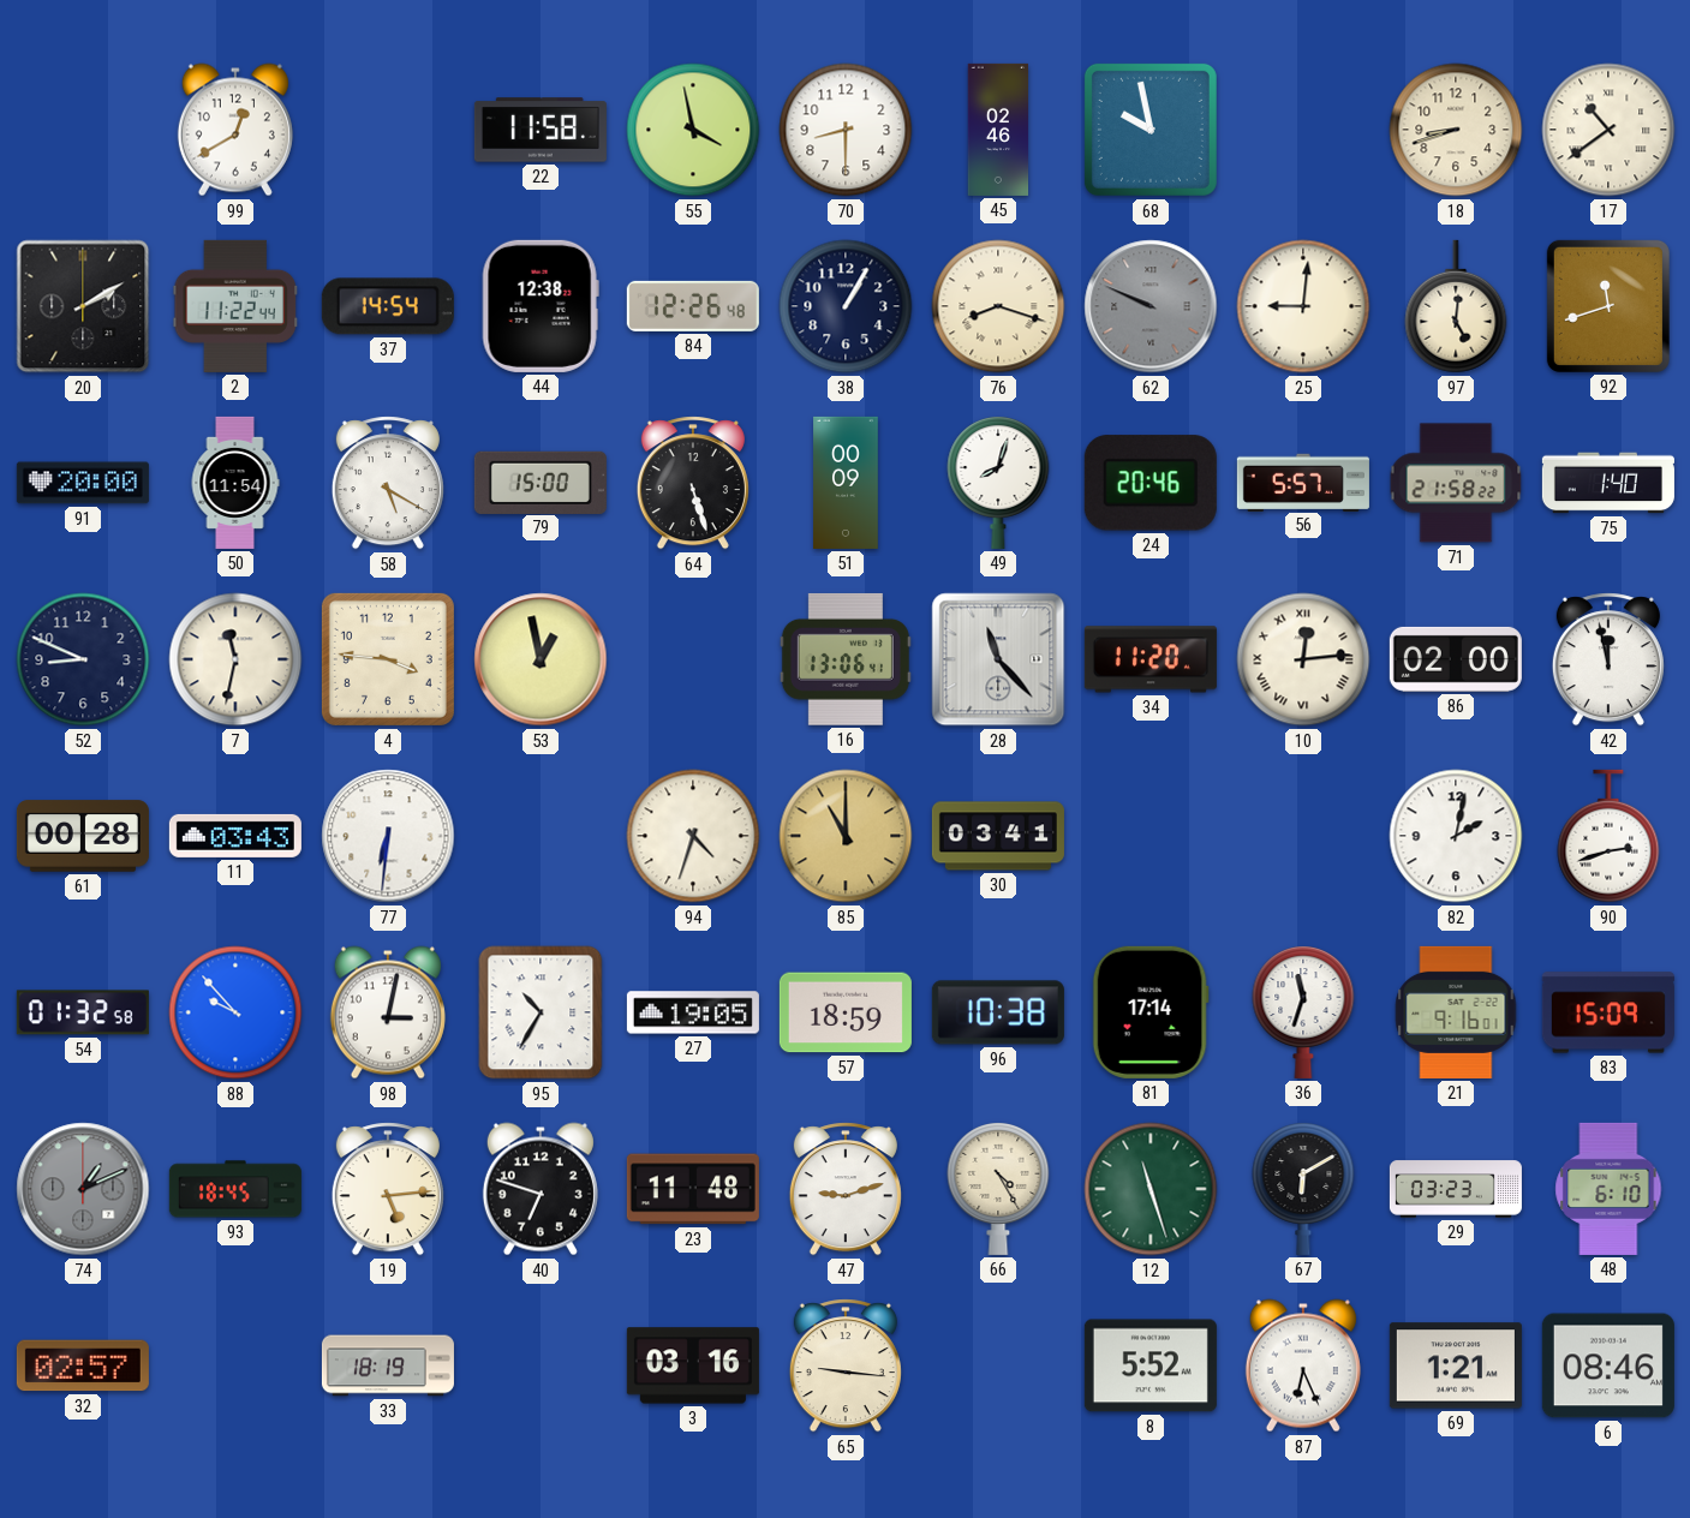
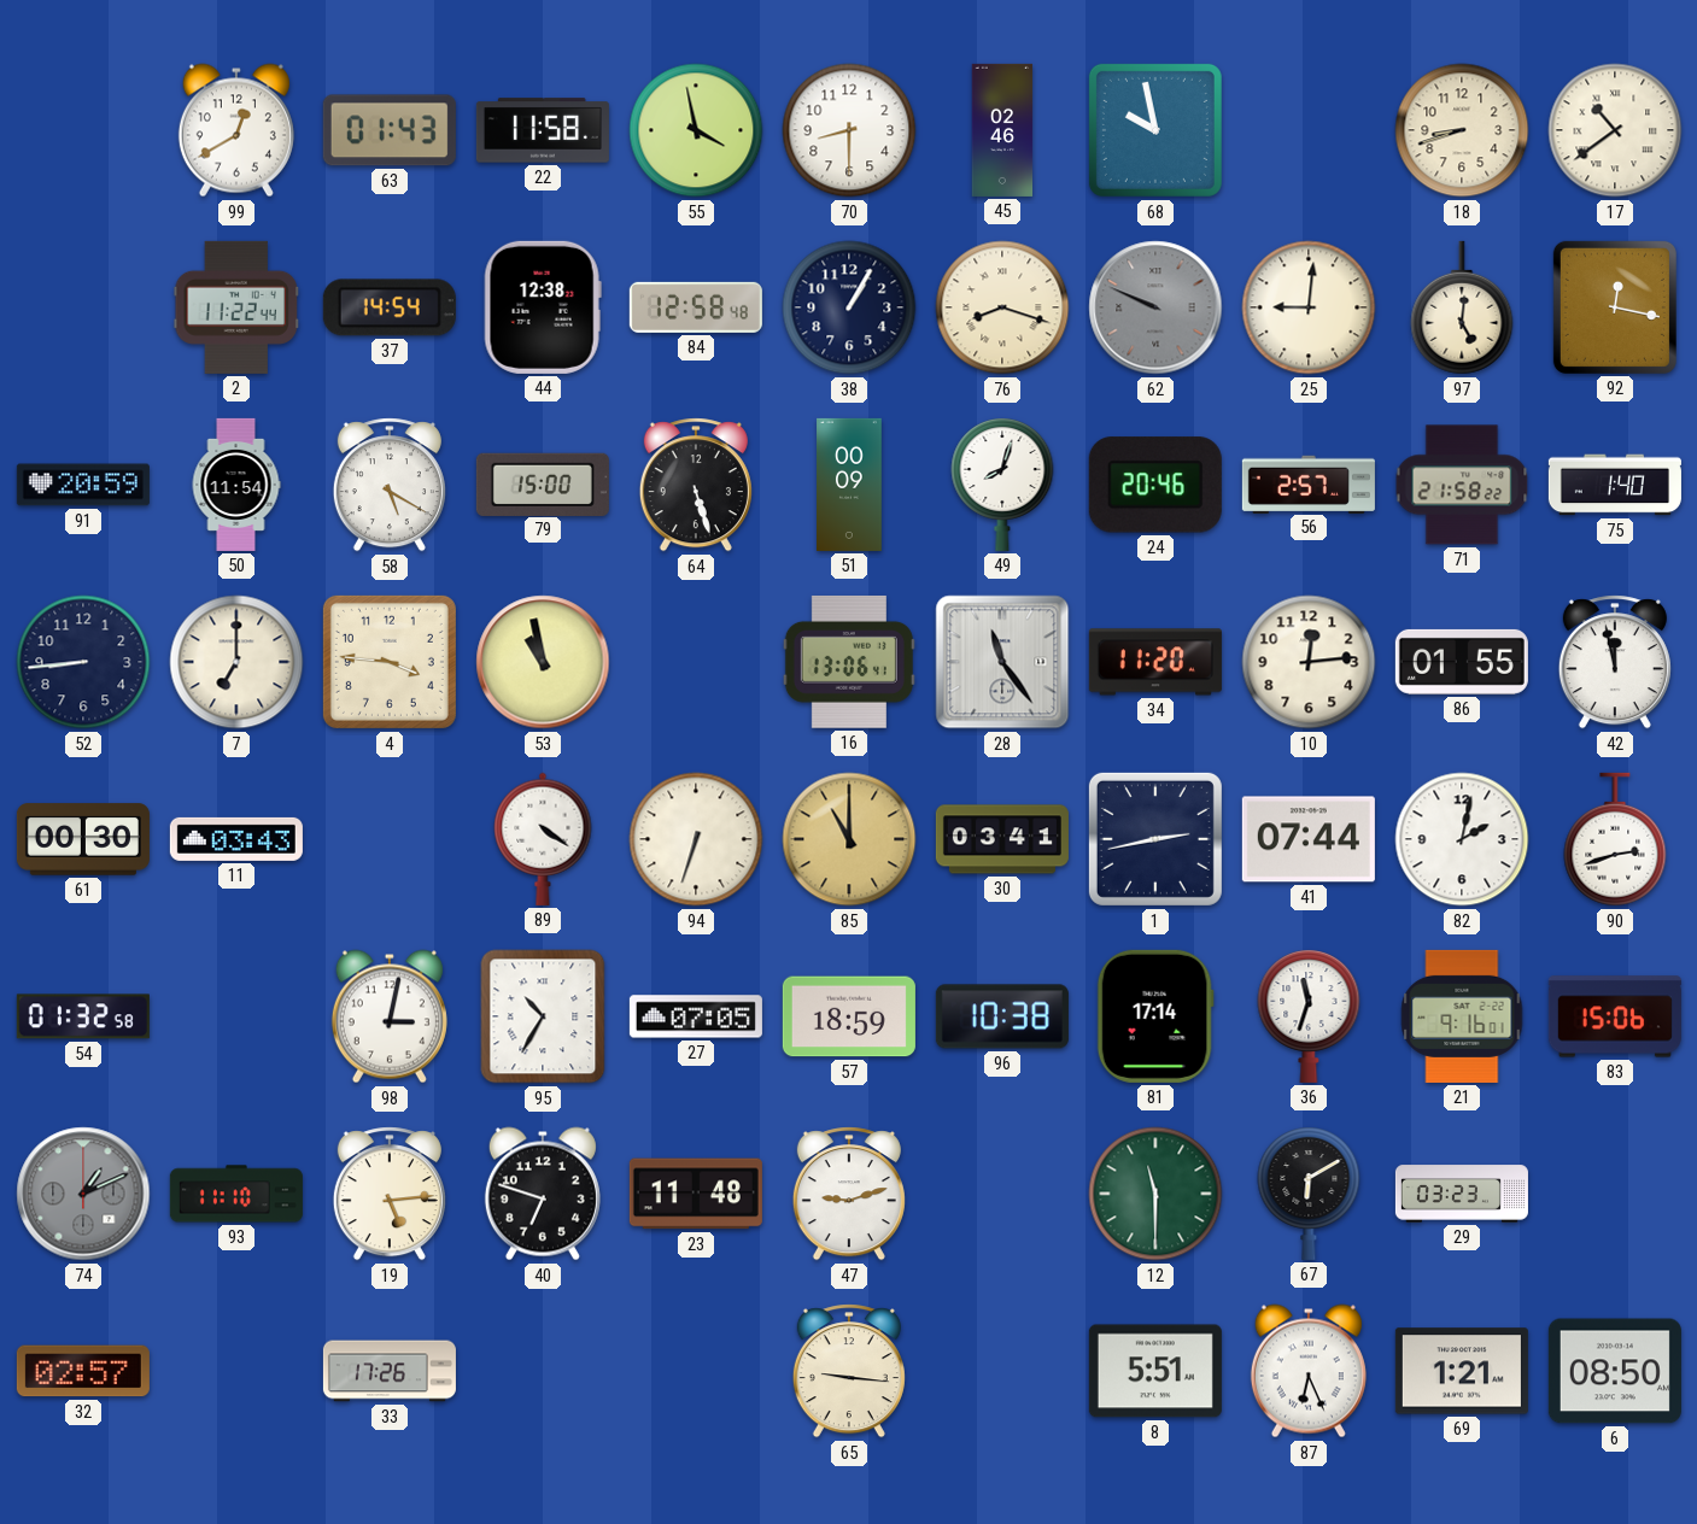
63: none -> 01:43 (390, 130)
20: 2:10 -> none (83, 306)
84: 12:26 -> 12:58 (696, 307)
92: 11:42 -> 12:17 (1615, 307)
91: 20:00 -> 20:59 (83, 485)
56: 5:57 -> 2:57 (1309, 483)
52: 8:49 -> 8:44 (83, 662)
7: 11:32 -> 7:00 (236, 662)
53: 12:58 -> 10:58 (543, 662)
28: 11:23 -> 11:24 (1002, 662)
10 numerals: Roman -> Arabic (1309, 662)
86: 02:00 -> 01:55 (1462, 662)
61: 00:28 -> 00:30 (83, 839)
77: 6:31 -> none (388, 836)
89: none -> 4:21 (543, 839)
94: 4:33 -> 6:33 (696, 839)
1: none -> 2:43 (1155, 839)
41: none -> 07:44 (1309, 839)
88: 9:53 -> none (235, 1012)
27: 19:05 -> 07:05 (696, 1016)
83: 15:09 -> 15:06 (1615, 1016)
93: 18:45 -> 11:10 (236, 1194)
66: 4:25 -> none (998, 1189)
12: 11:27 -> 11:30 (1155, 1194)
48: 6:10 -> none (1608, 1189)
33: 18:19 -> 17:26 (390, 1371)
3: 03:16 -> none (693, 1365)
8: 5:52 -> 5:51 (1155, 1371)
6: 08:46 -> 08:50 (1615, 1371)
